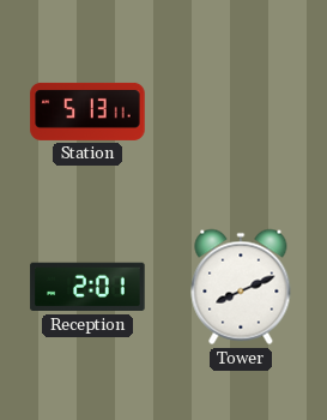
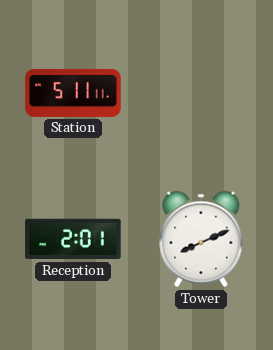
Station: 5:13 -> 5:11 (73, 93)
